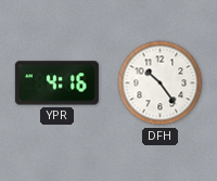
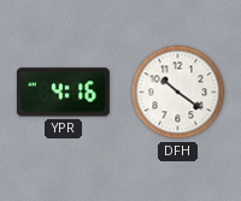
DFH: 10:24 -> 10:21 (178, 93)
